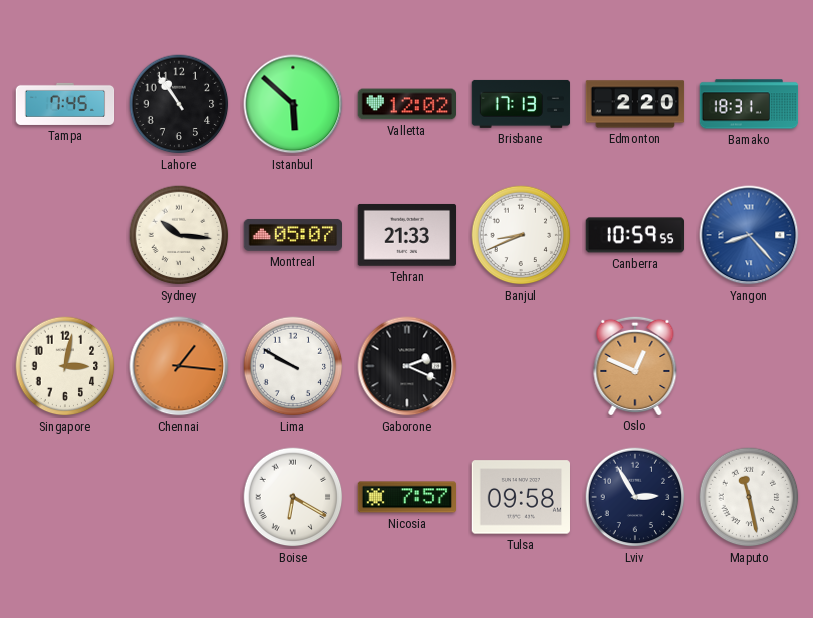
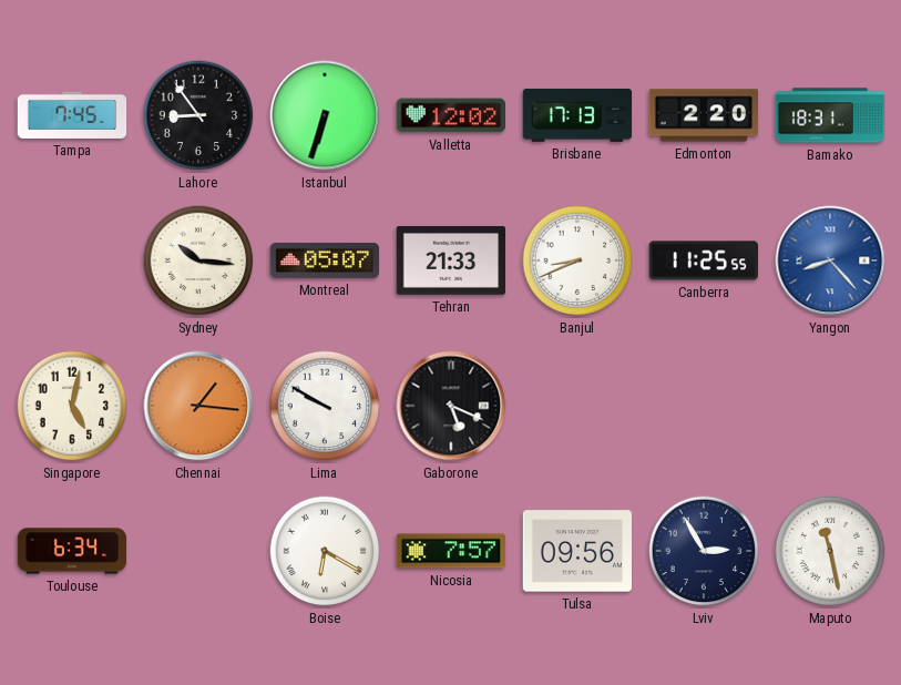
Lahore: 10:54 -> 8:54 (198, 115)
Istanbul: 5:52 -> 6:33 (325, 115)
Canberra: 10:59 -> 11:25 (703, 260)
Singapore: 3:02 -> 5:02 (72, 406)
Gaborone: 2:19 -> 5:19 (451, 406)
Oslo: 12:49 -> none (635, 365)
Toulouse: none -> 6:34 (72, 551)
Tulsa: 09:58 -> 09:56 (576, 551)
